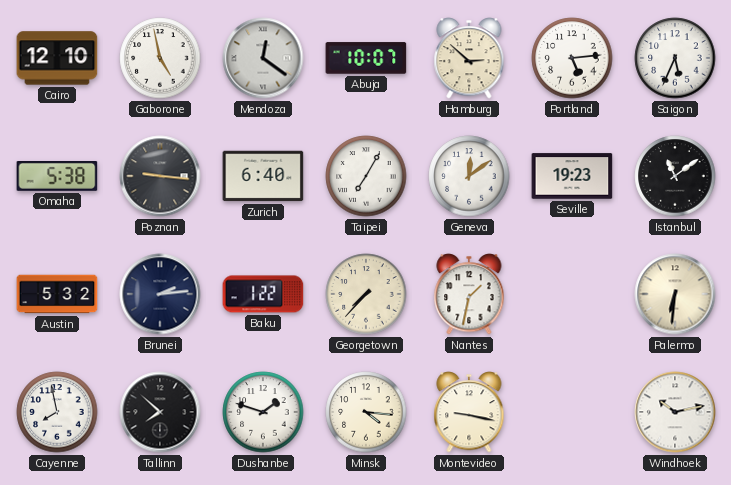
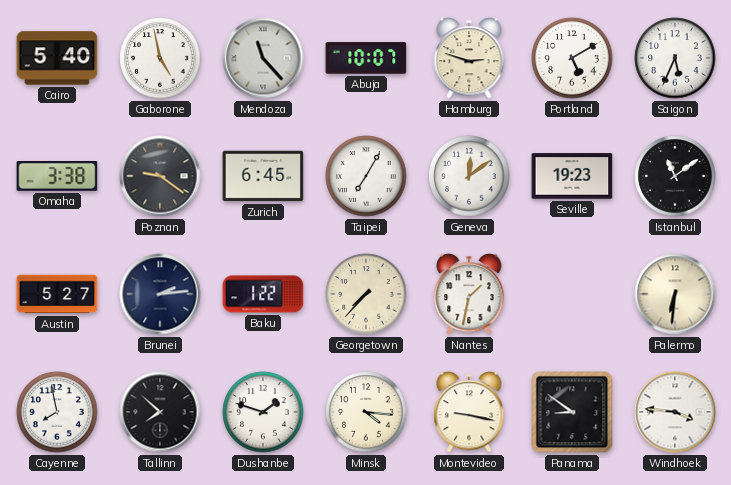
Cairo: 12:10 -> 5:40 (57, 58)
Mendoza: 12:21 -> 11:23 (263, 58)
Hamburg: 2:52 -> 2:48 (469, 58)
Portland: 5:14 -> 5:10 (572, 58)
Omaha: 5:38 -> 3:38 (57, 177)
Poznan: 9:16 -> 9:21 (160, 176)
Zurich: 6:40 -> 6:45 (263, 176)
Austin: 5:32 -> 5:27 (57, 294)
Panama: none -> 8:51 (572, 412)
Windhoek: 10:13 -> 3:46 (675, 412)
